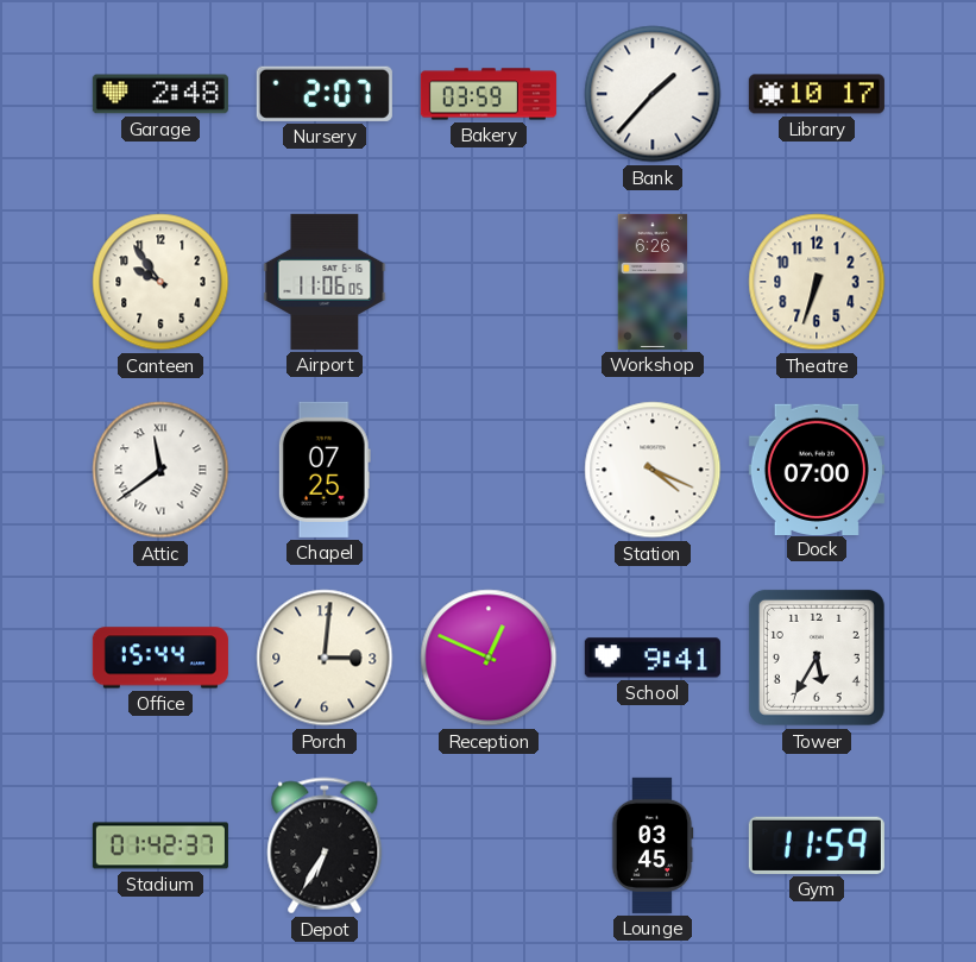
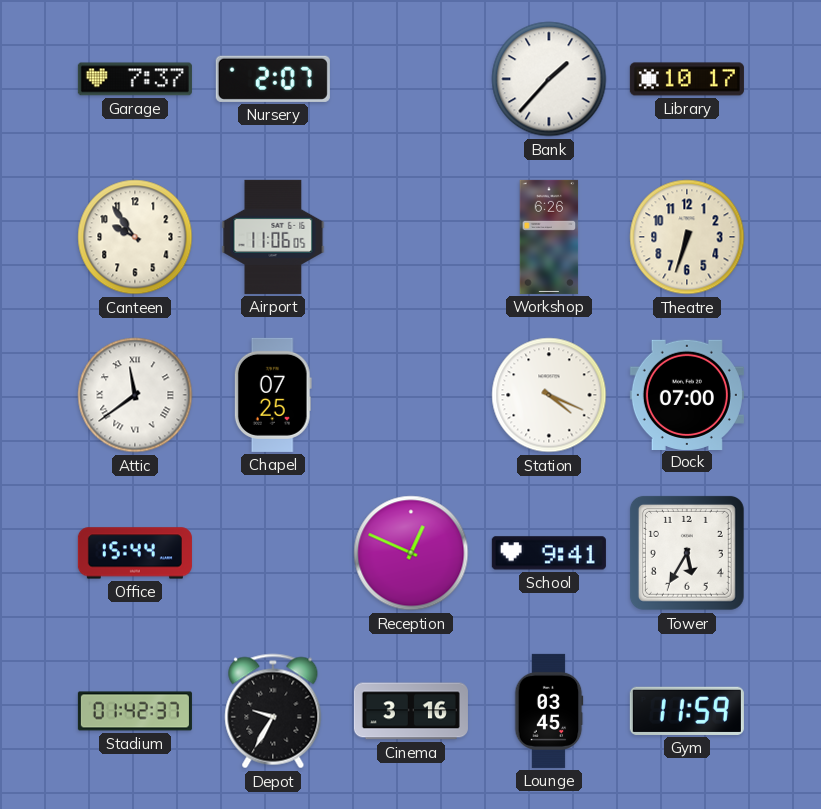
Garage: 2:48 -> 7:37 (135, 79)
Bakery: 03:59 -> none (489, 94)
Porch: 3:01 -> none (325, 658)
Depot: 6:35 -> 9:35 (273, 711)
Cinema: none -> 3:16 (411, 711)
